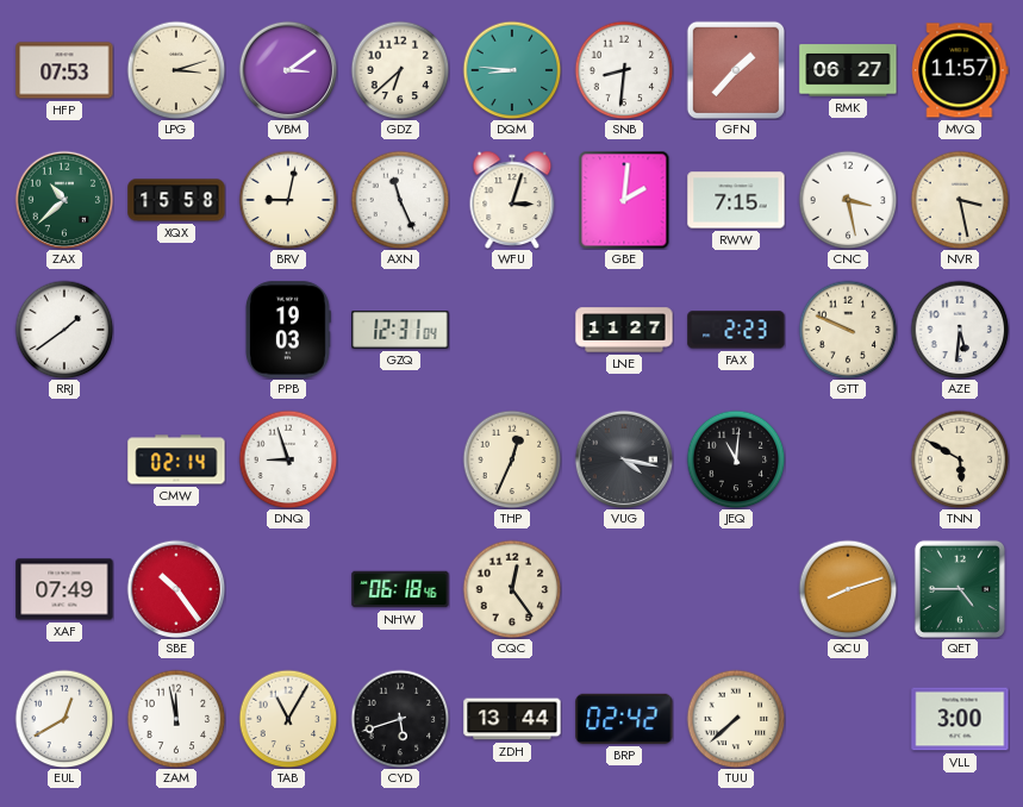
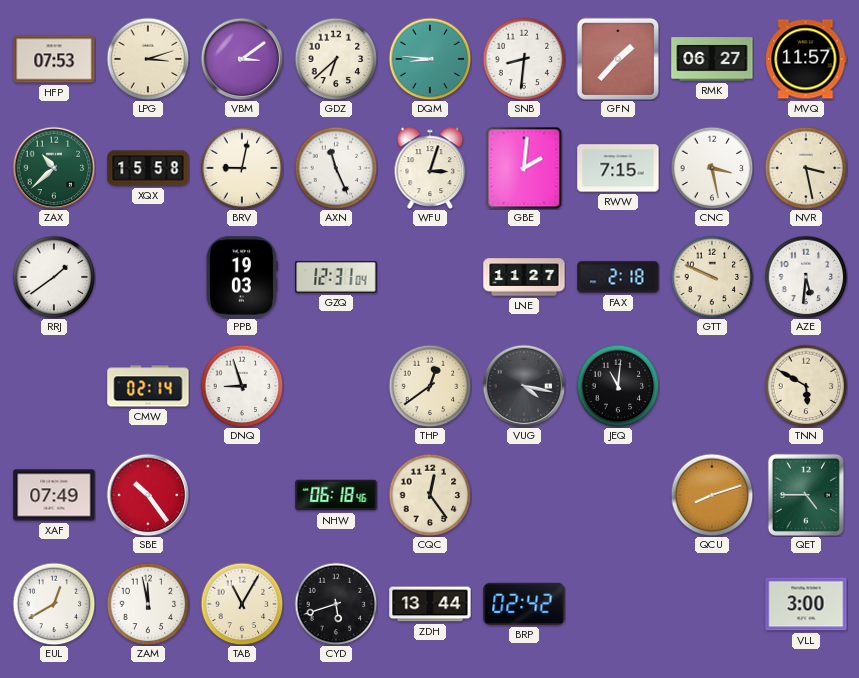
FAX: 2:23 -> 2:18 (618, 277)
THP: 12:34 -> 12:39 (430, 386)
TUU: 7:38 -> none (736, 719)
